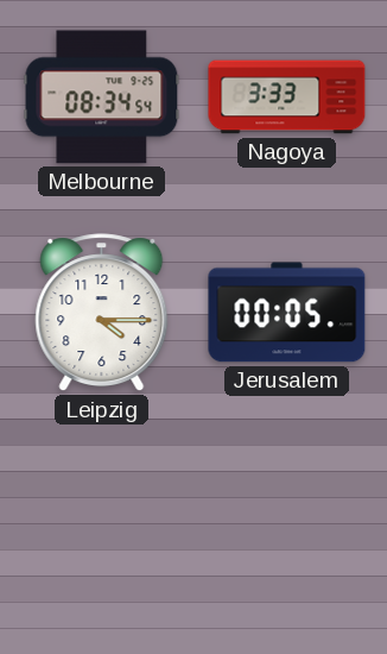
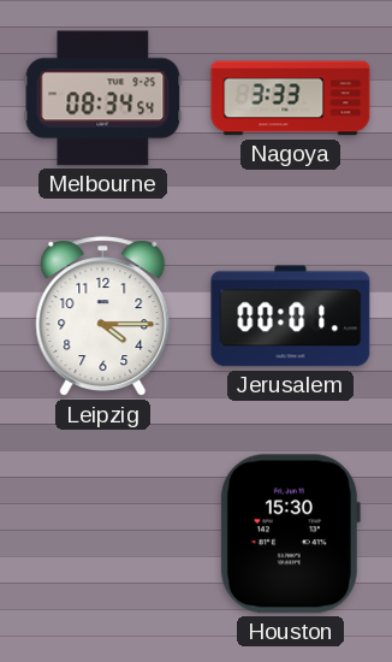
Jerusalem: 00:05 -> 00:01 (291, 317)
Houston: none -> 15:30 (290, 534)
